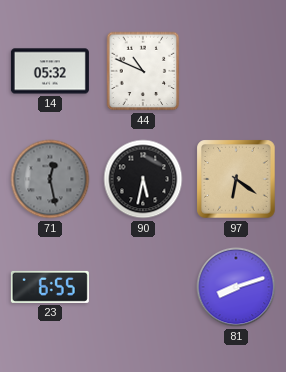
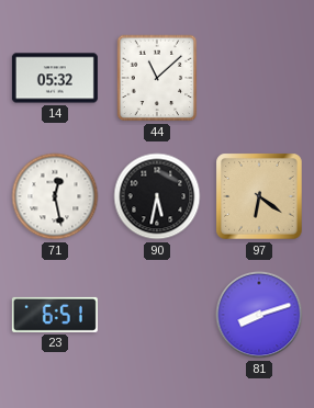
44: 10:49 -> 11:08 (157, 78)
71 dial: grey -> white (55, 196)
23: 6:55 -> 6:51 (55, 315)
